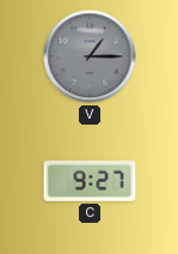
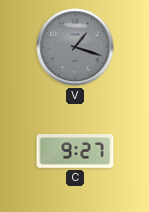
V: 1:15 -> 1:18 (75, 47)
